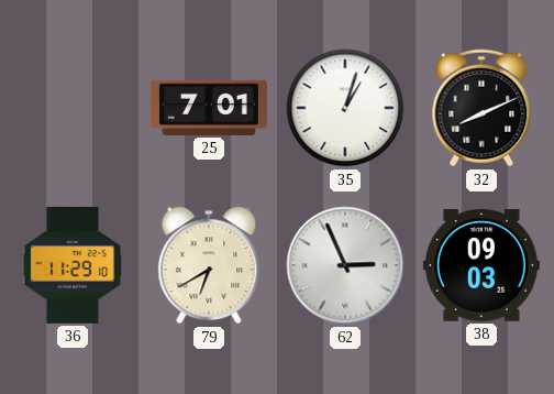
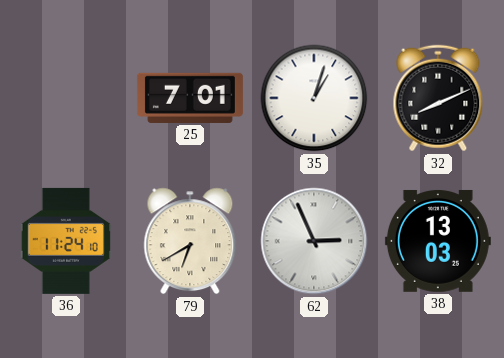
36: 11:29 -> 11:24 (66, 241)
38: 09:03 -> 13:03 (438, 241)
